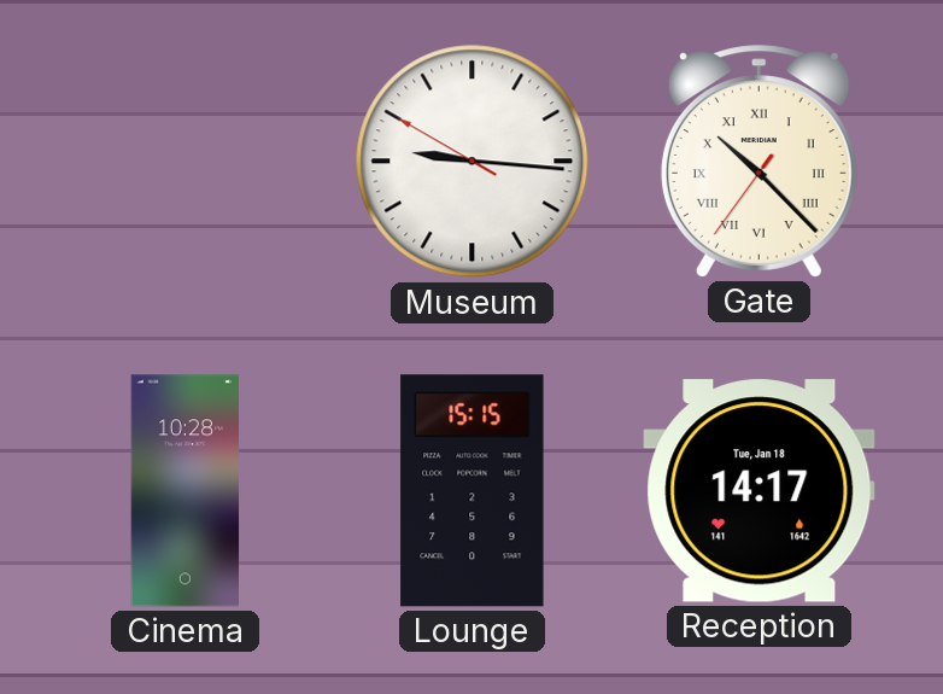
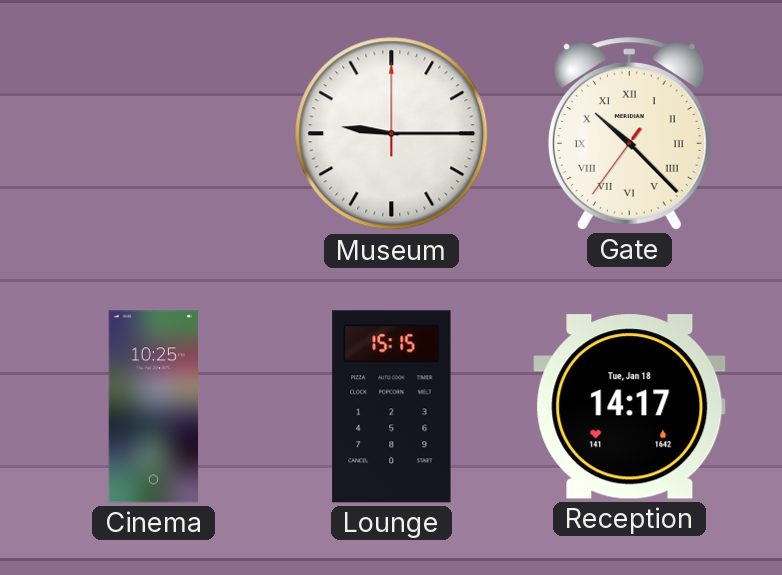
Museum: 9:15:50 -> 9:15:00 (392, 134)
Cinema: 10:28 -> 10:25 (154, 407)
